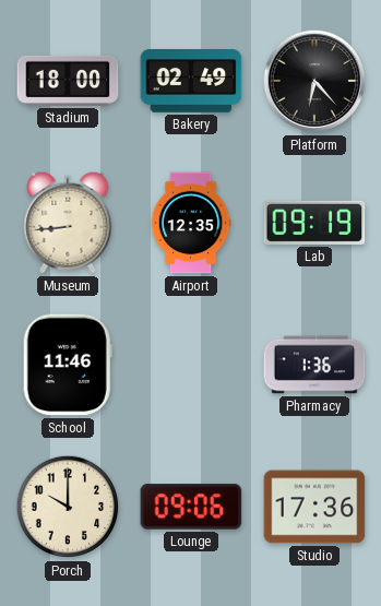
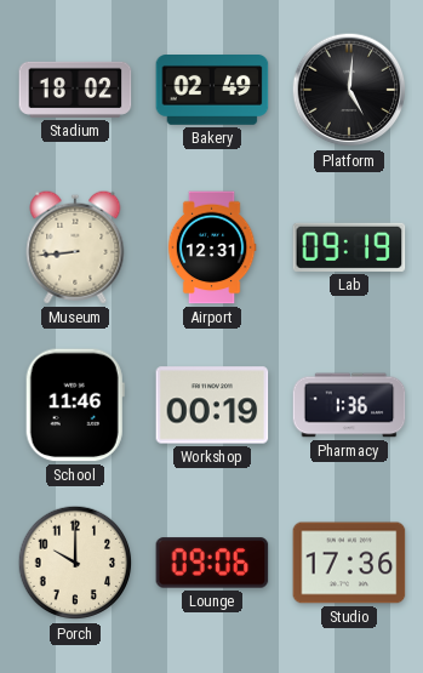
Stadium: 18:00 -> 18:02 (75, 90)
Platform: 6:23 -> 5:01 (349, 90)
Airport: 12:35 -> 12:31 (212, 247)
Workshop: none -> 00:19 (212, 405)
